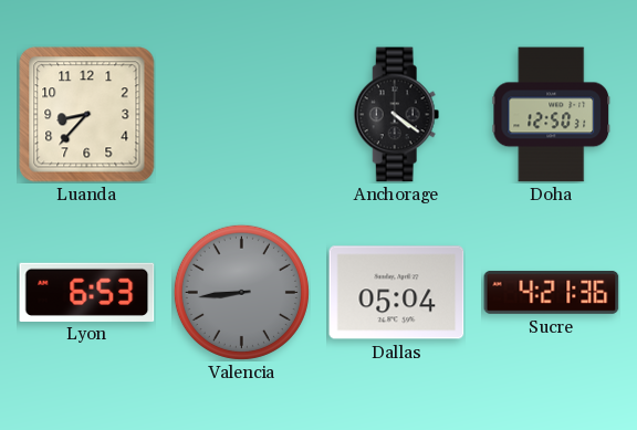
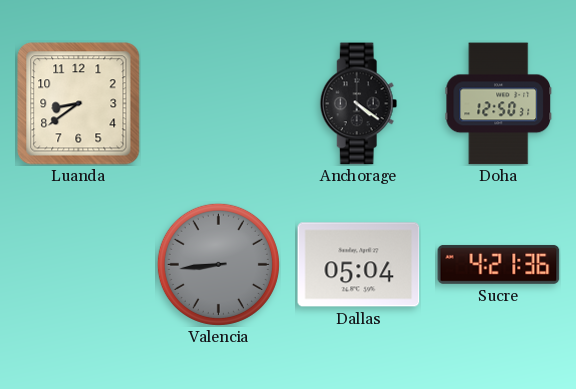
Luanda: 8:37 -> 8:39 (79, 104)
Lyon: 6:53 -> none (87, 292)
